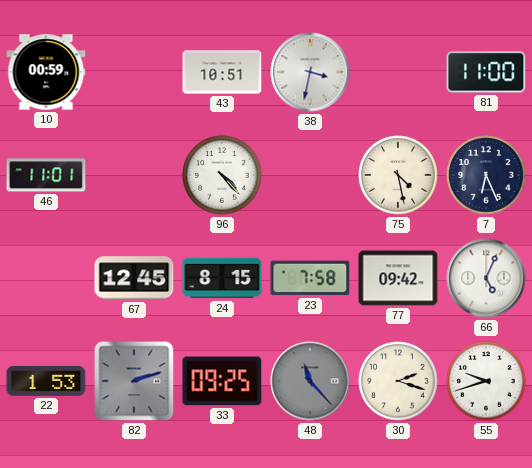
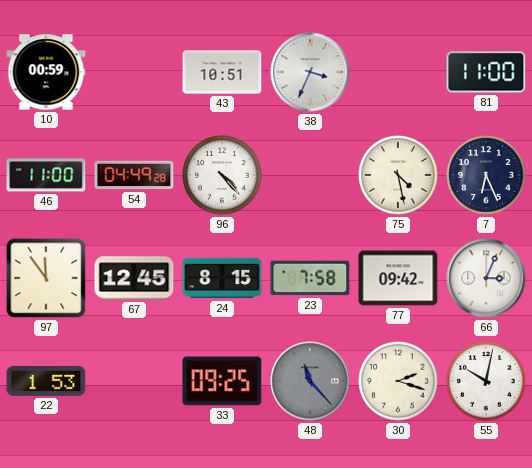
38: 3:32 -> 3:34 (310, 72)
46: 11:01 -> 11:00 (46, 175)
54: none -> 04:49 (134, 175)
97: none -> 11:54 (46, 278)
66: 5:04 -> 3:04 (486, 278)
82: 2:12 -> none (134, 381)
55: 9:42 -> 10:02 (486, 381)
